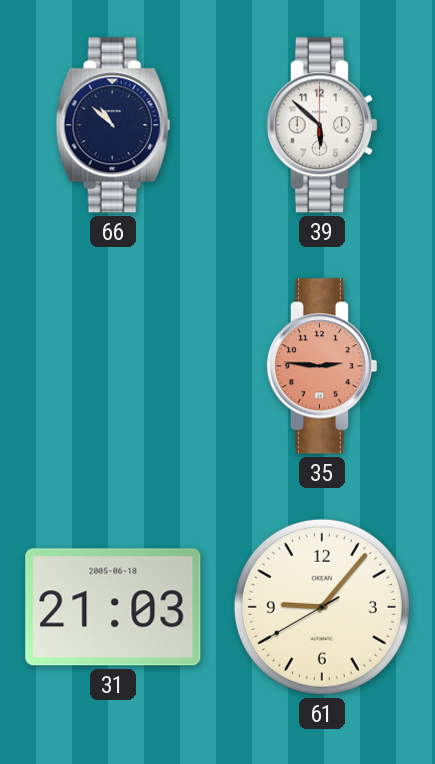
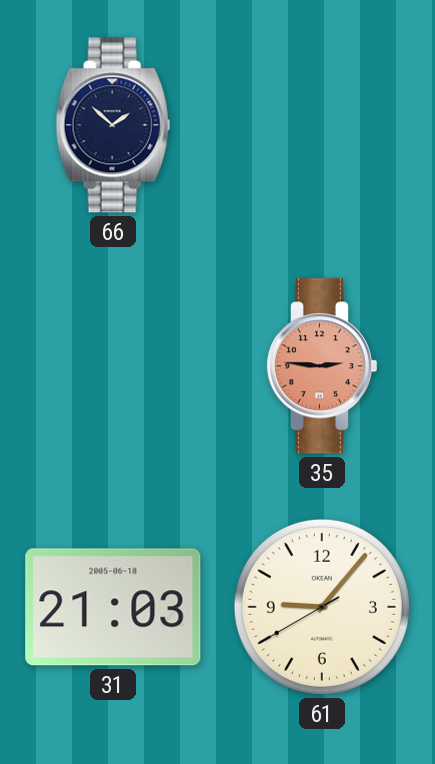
66: 10:52 -> 1:52 (113, 125)
39: 5:52 -> none (321, 125)
